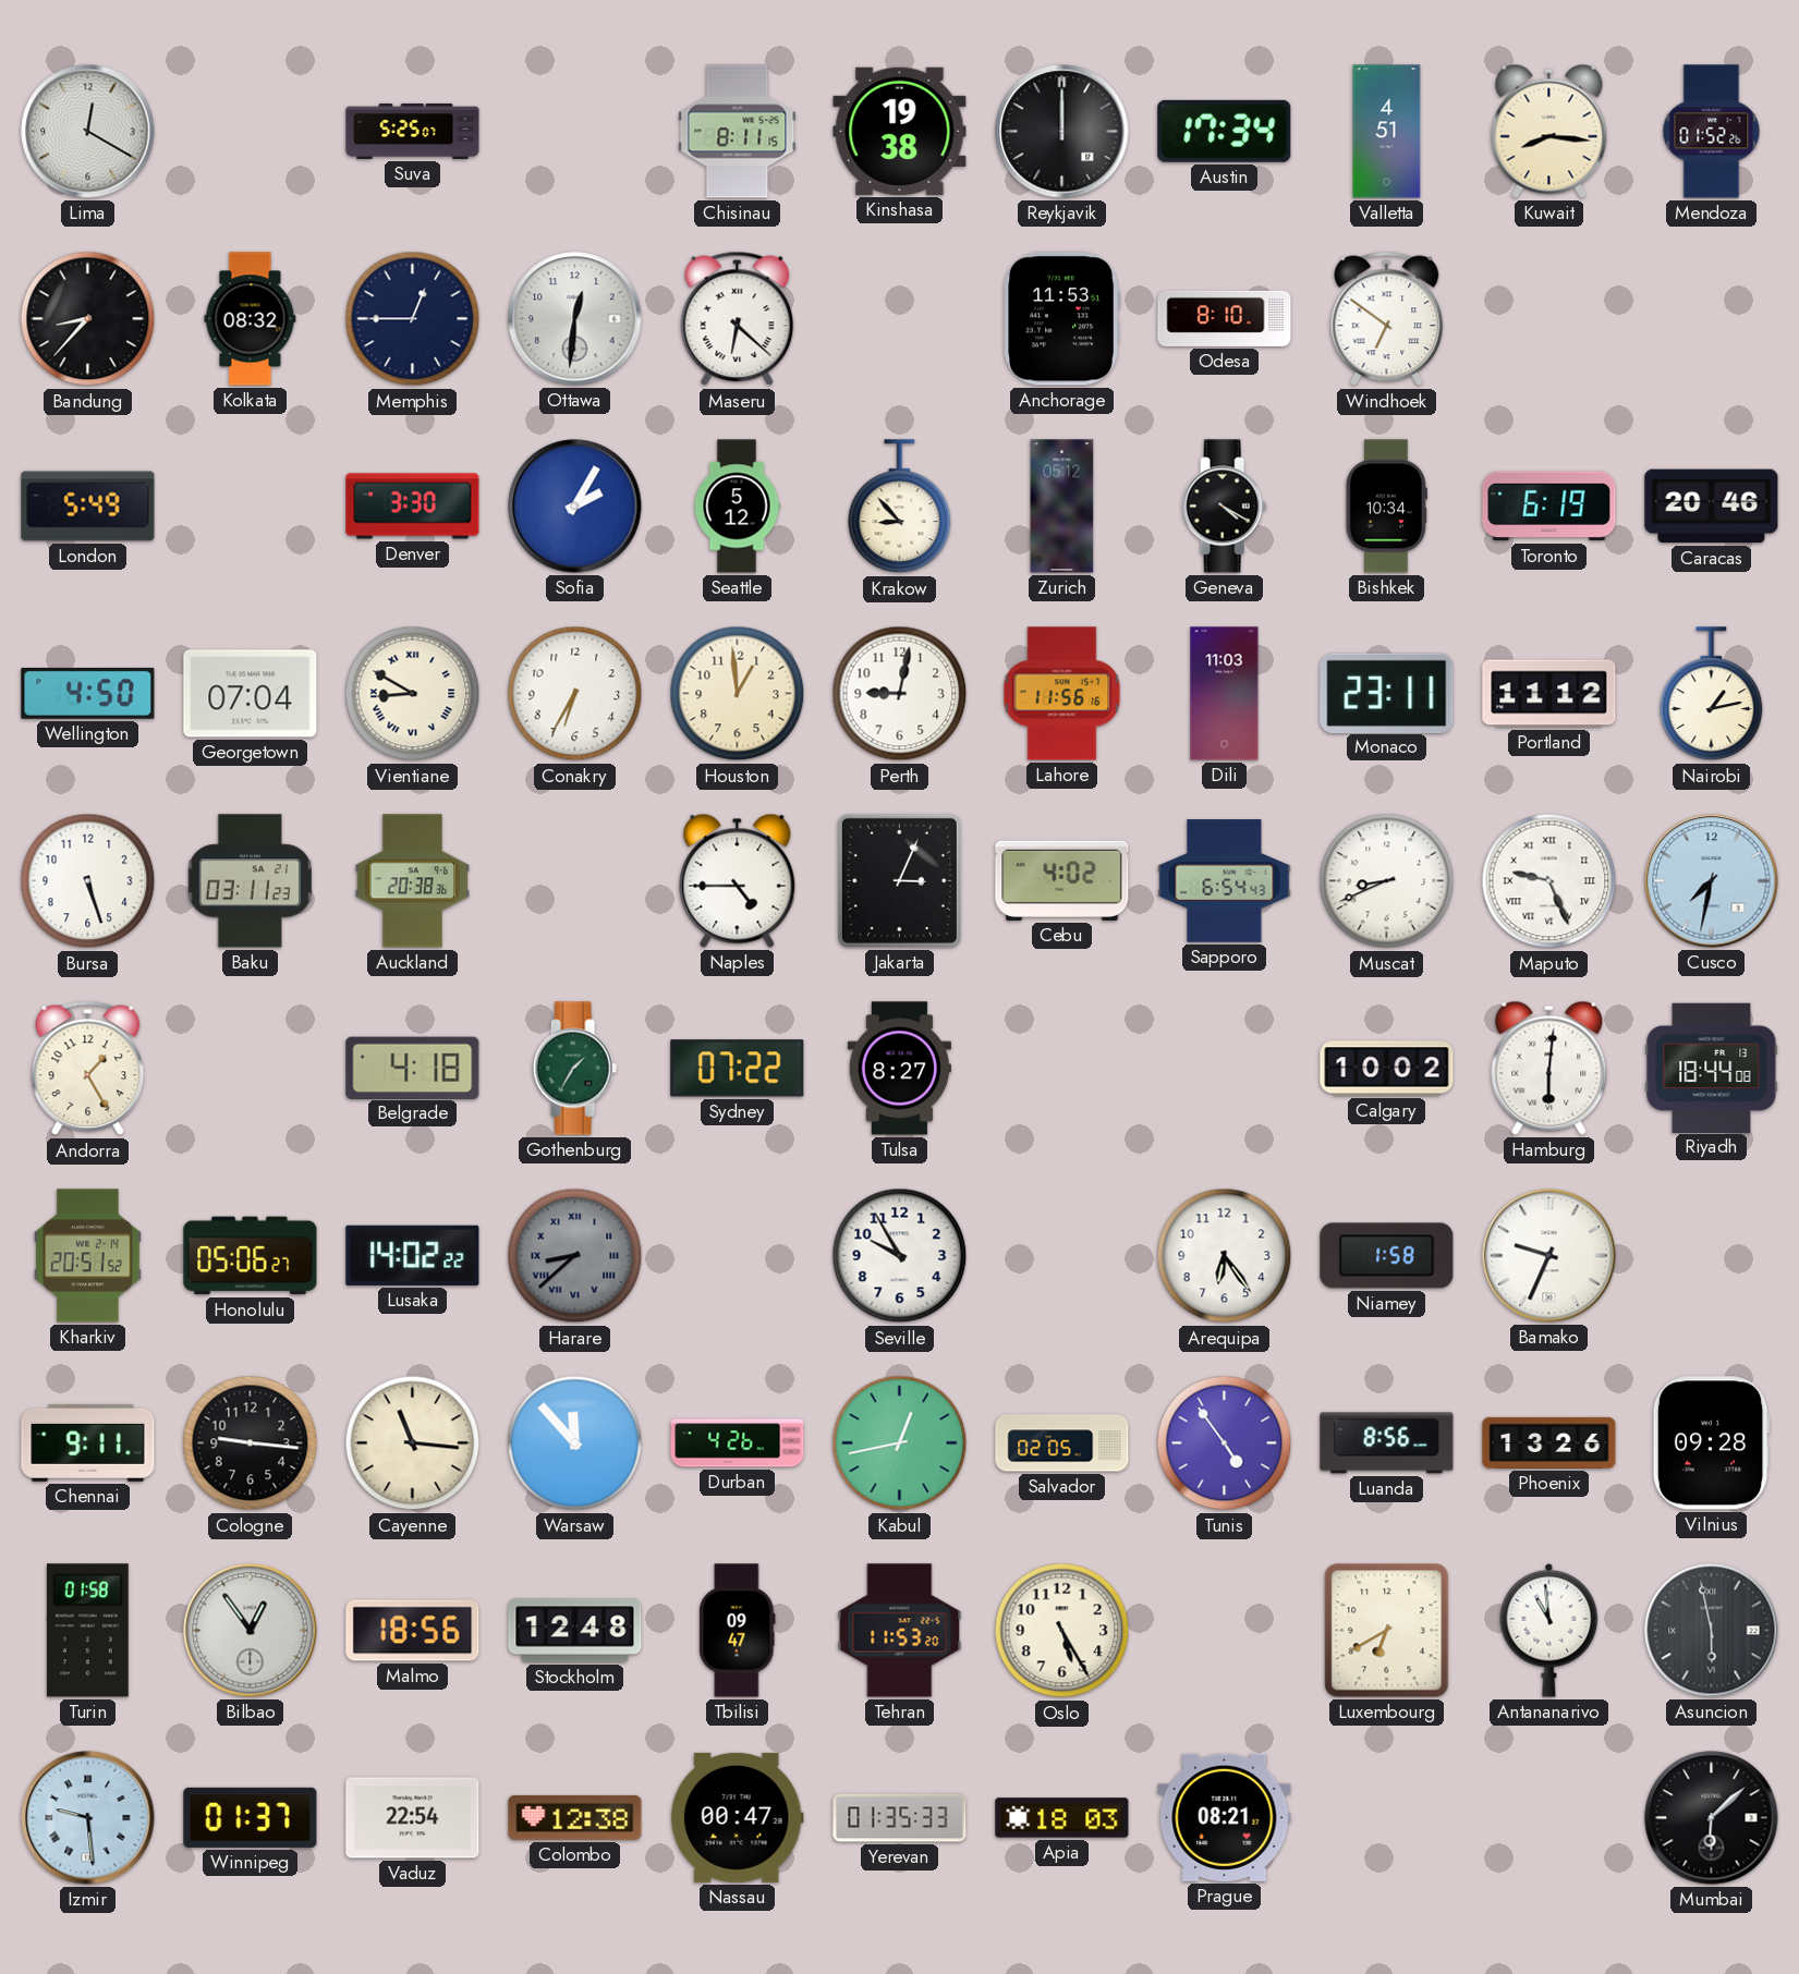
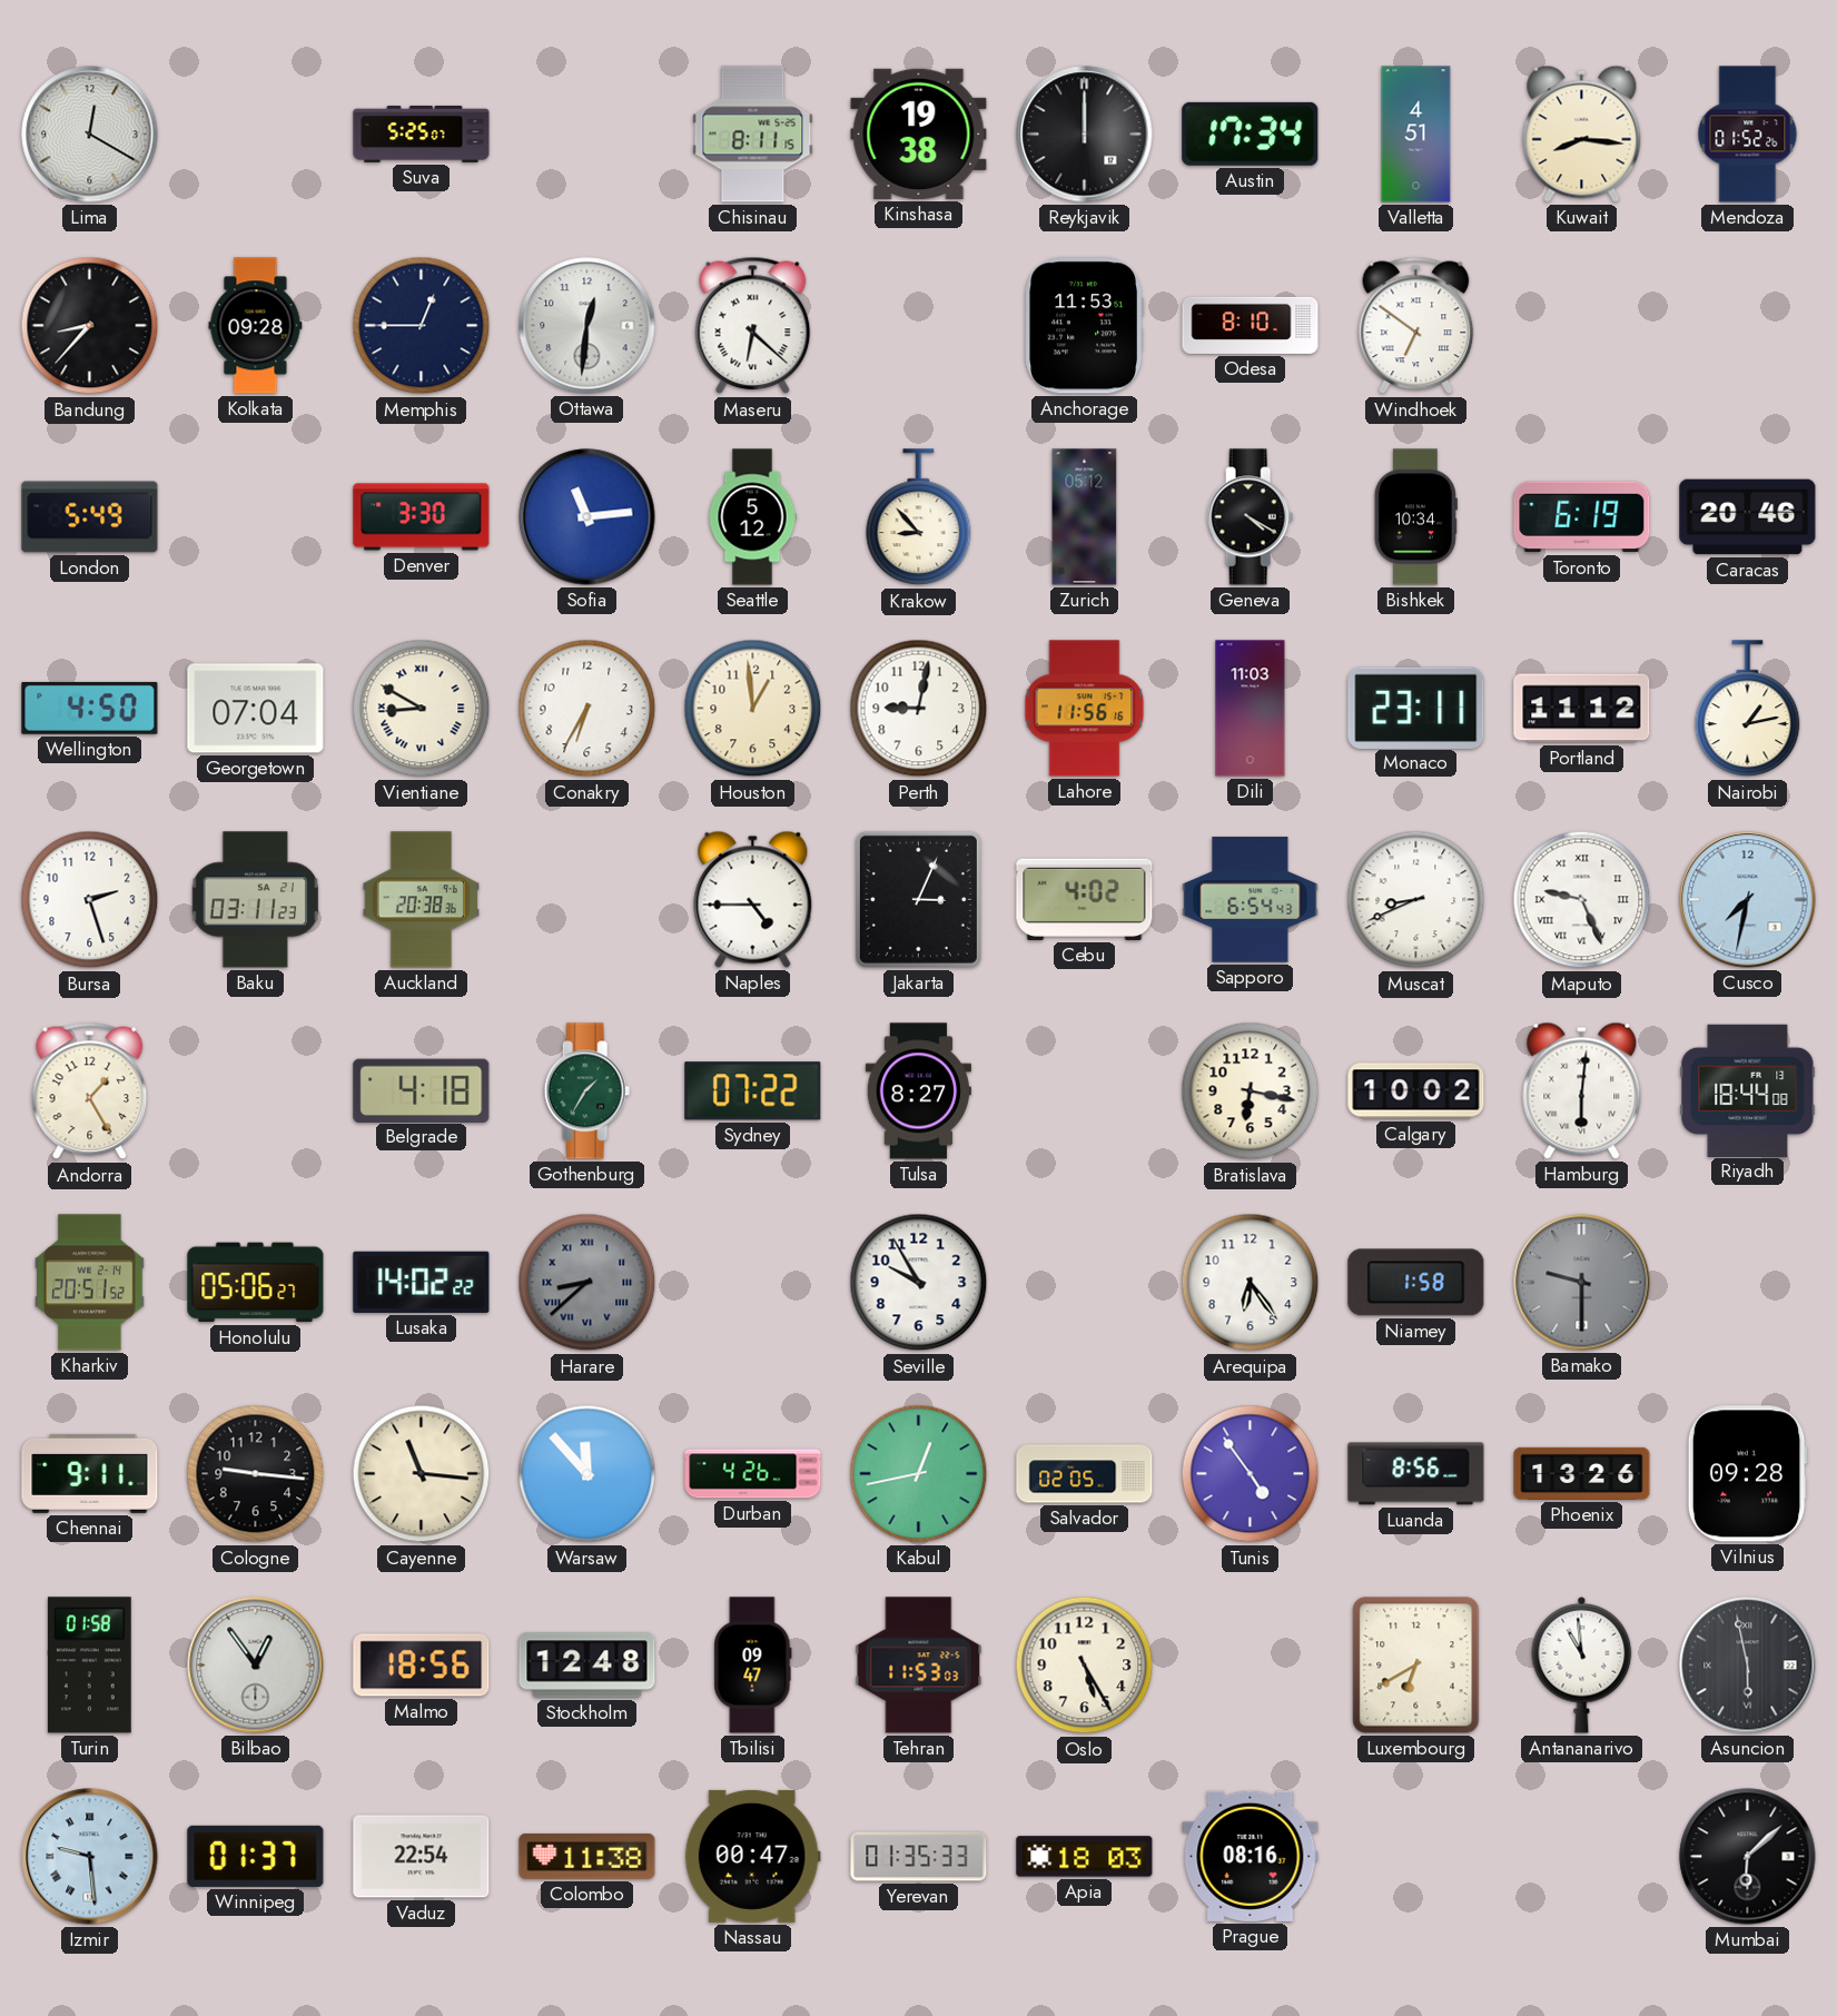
Kolkata: 08:32 -> 09:28 (256, 326)
Sofia: 2:05 -> 11:14 (587, 517)
Bursa: 5:27 -> 2:27 (90, 900)
Bratislava: none -> 6:17 (1251, 1091)
Bamako: 9:34 -> 9:30 (1582, 1283)
Bamako dial: white -> grey (1582, 1283)
Tehran: 11:53:20 -> 11:53:03 (919, 1666)
Colombo: 12:38 -> 11:38 (587, 1856)
Prague: 08:21 -> 08:16 (1251, 1856)
